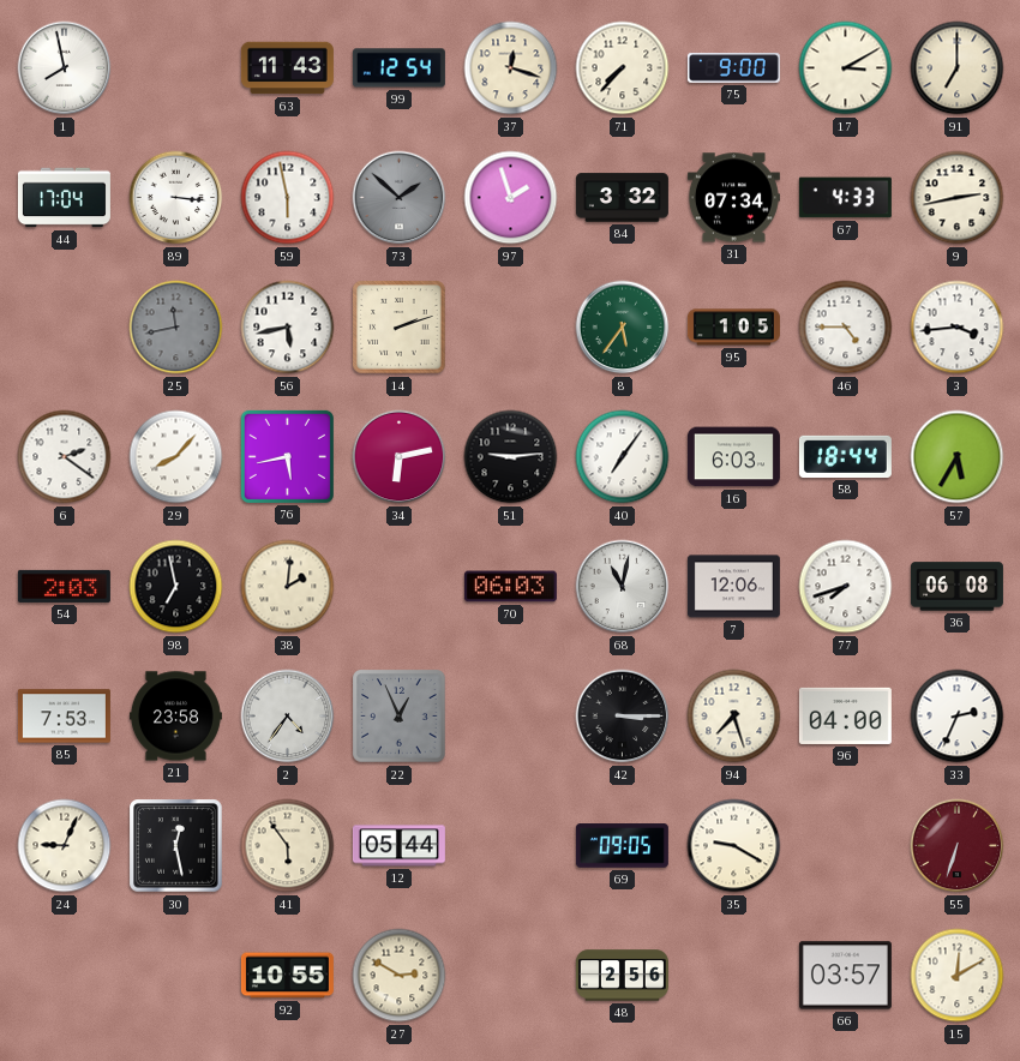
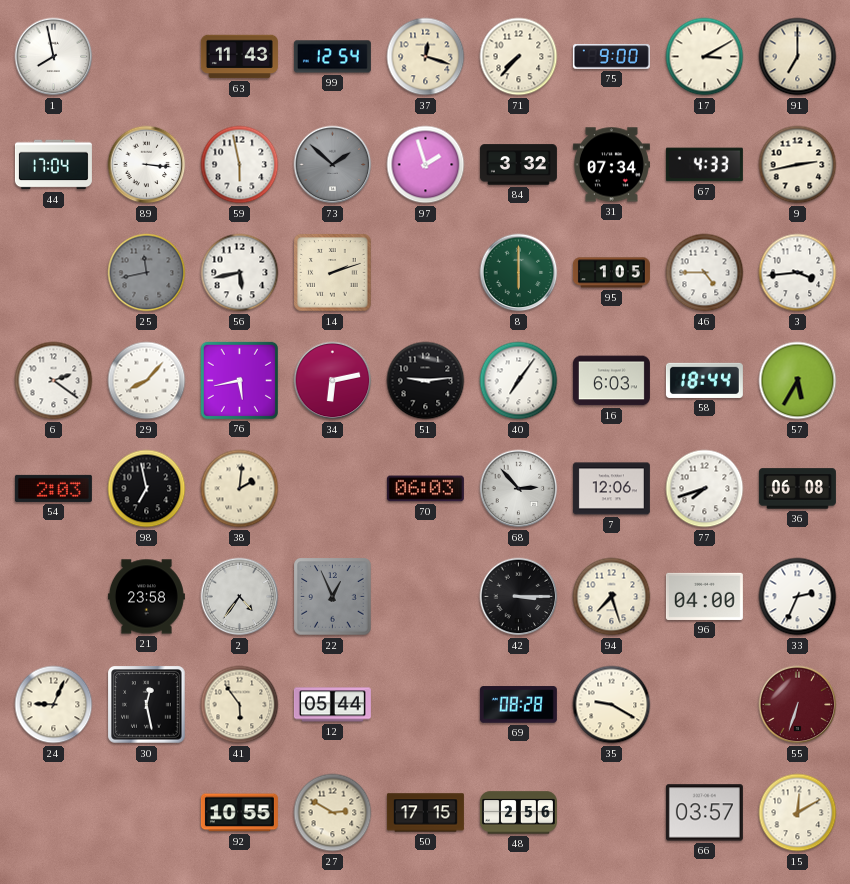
8: 5:36 -> 6:00 (519, 273)
68: 11:02 -> 2:53 (519, 489)
85: 7:53 -> none (64, 717)
69: 09:05 -> 08:28 (518, 705)
50: none -> 17:15 (425, 813)
